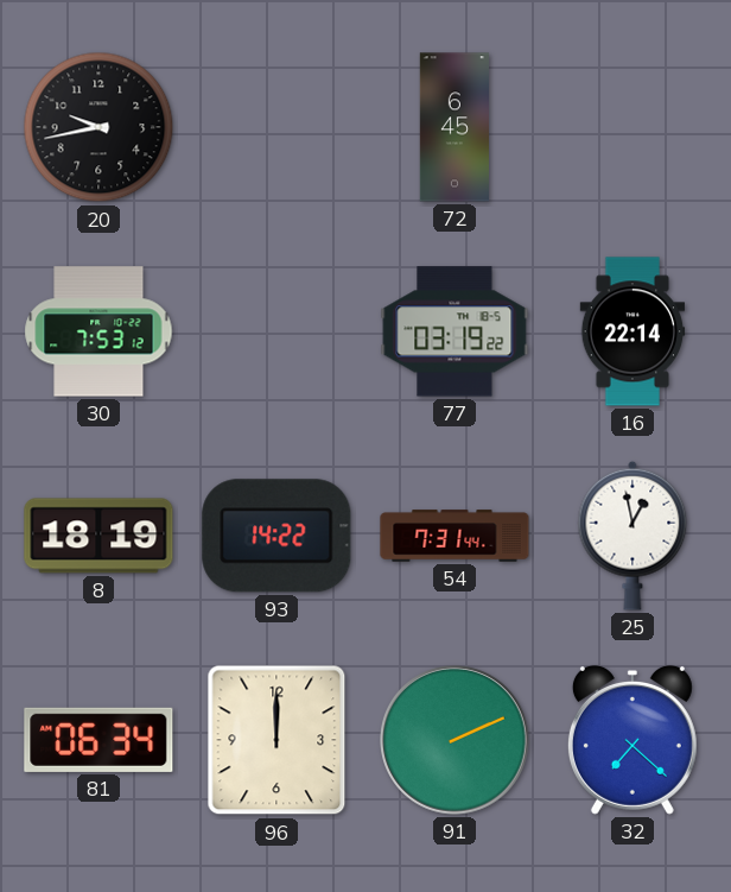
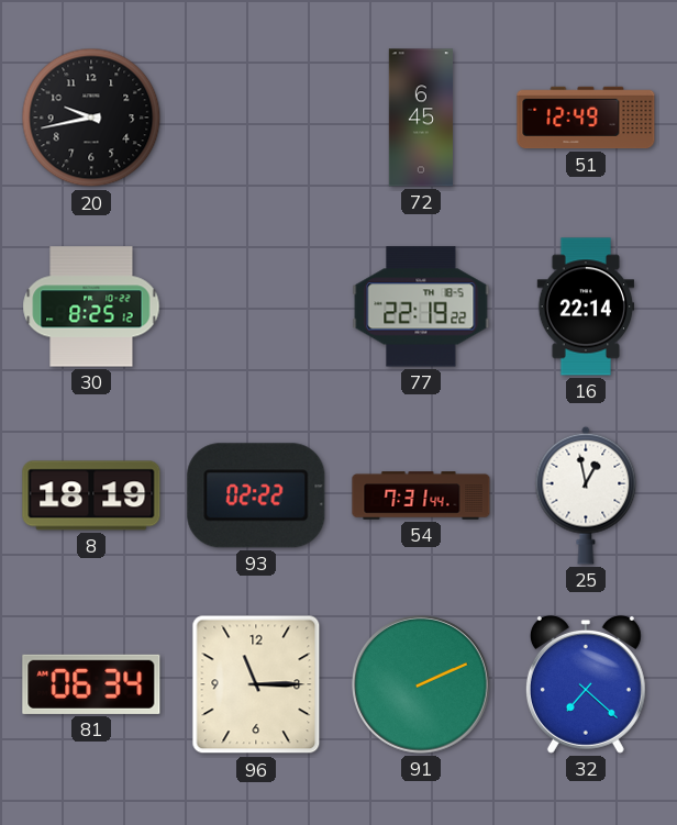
51: none -> 12:49 (586, 118)
30: 7:53 -> 8:25 (91, 306)
77: 03:19 -> 22:19 (421, 306)
93: 14:22 -> 02:22 (256, 495)
96: 12:00 -> 11:15 (256, 684)
